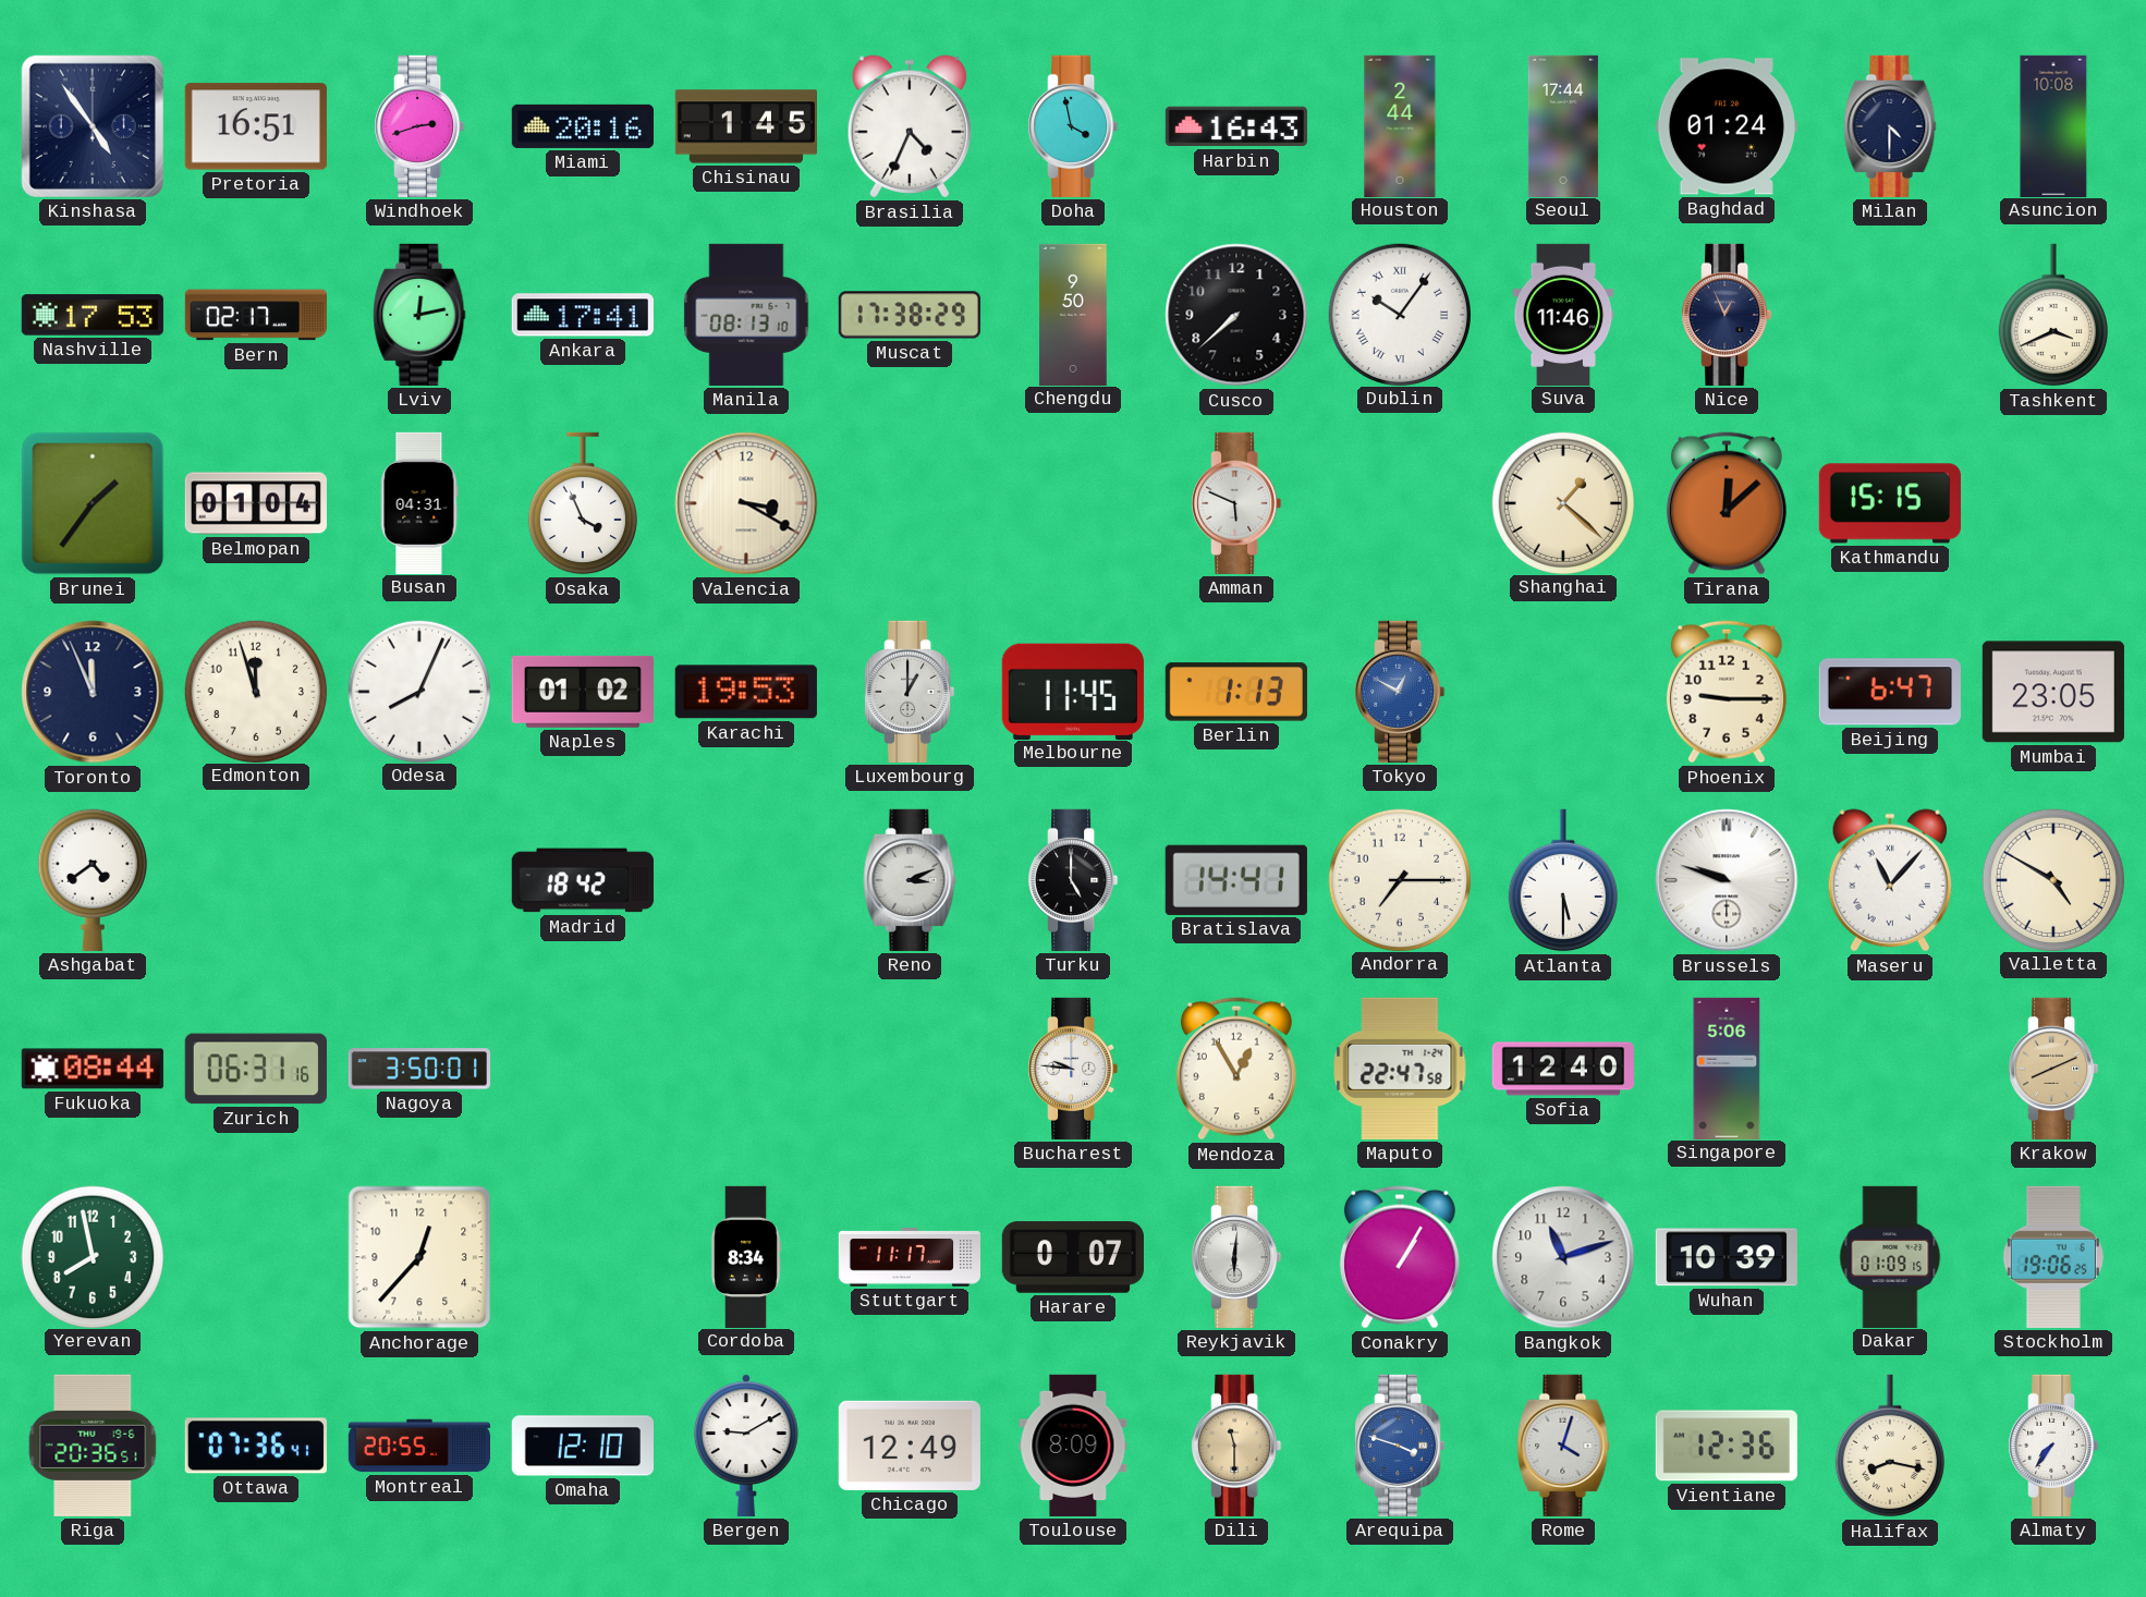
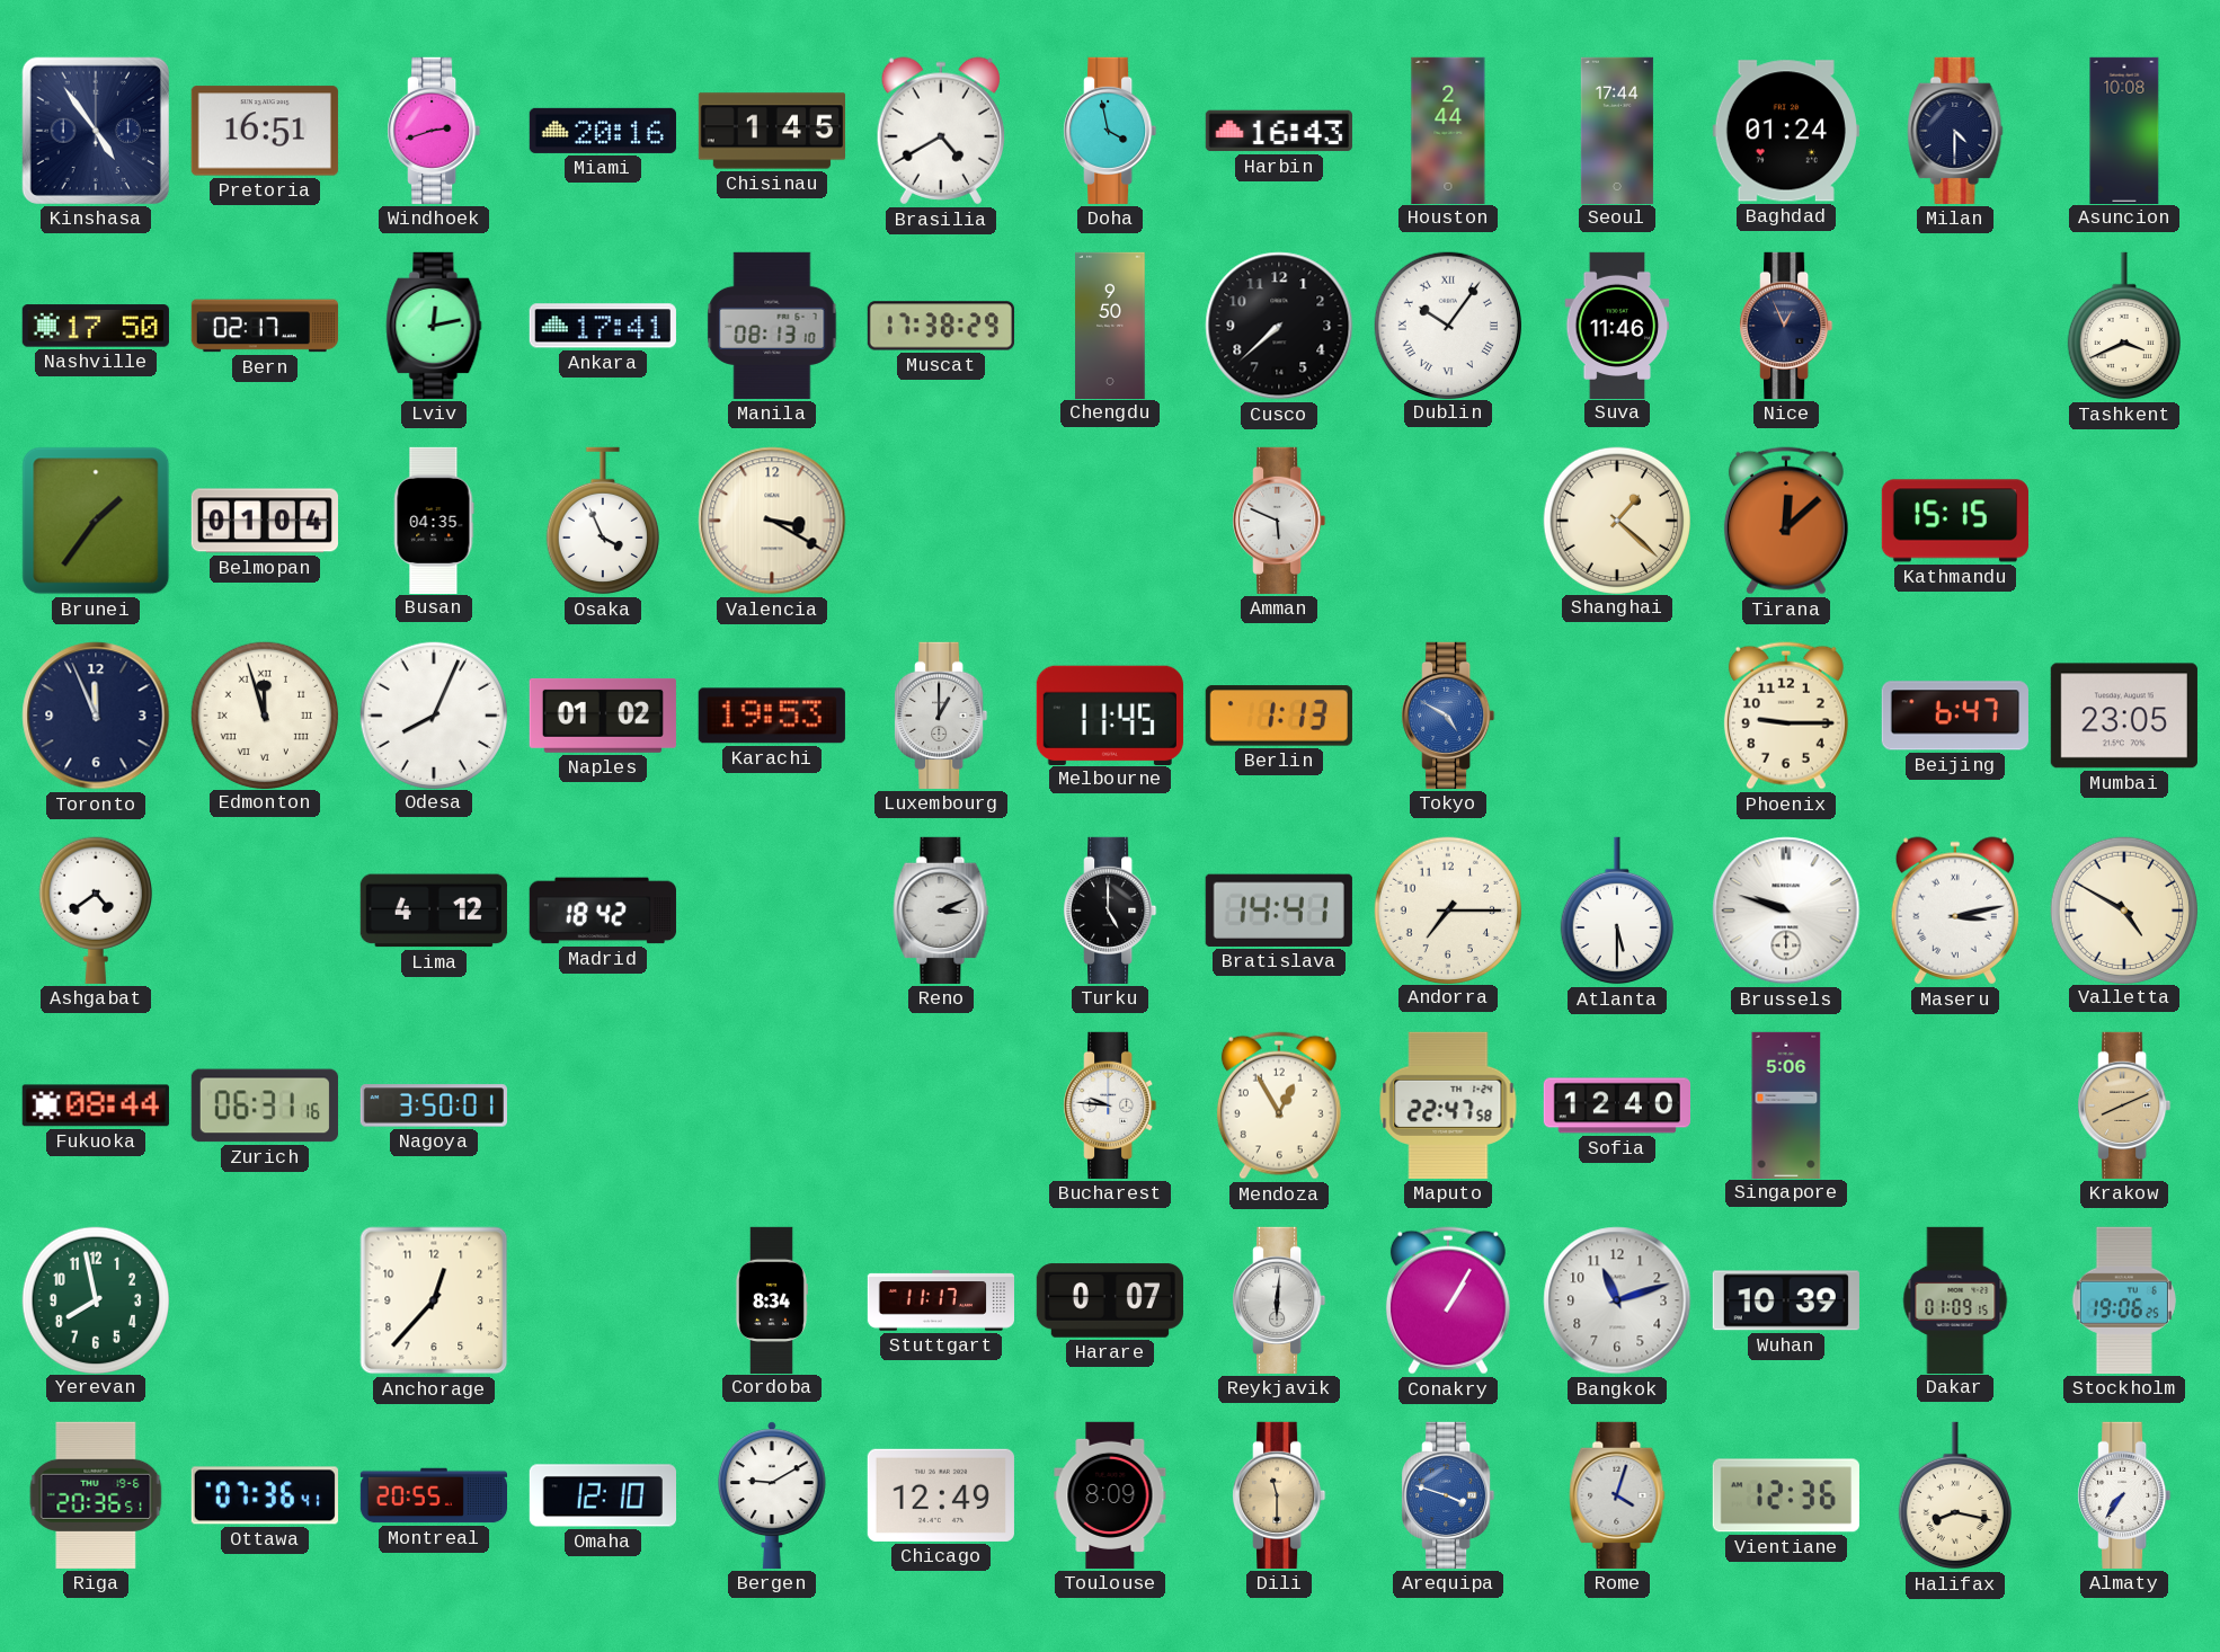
Brasilia: 4:34 -> 4:40 (940, 131)
Nashville: 17:53 -> 17:50 (96, 326)
Busan: 04:31 -> 04:35 (434, 519)
Edmonton numerals: Arabic -> Roman (264, 714)
Tokyo: 12:50 -> 4:50 (1448, 716)
Lima: none -> 4:12 (434, 911)
Maseru: 11:07 -> 3:13 (1954, 911)
